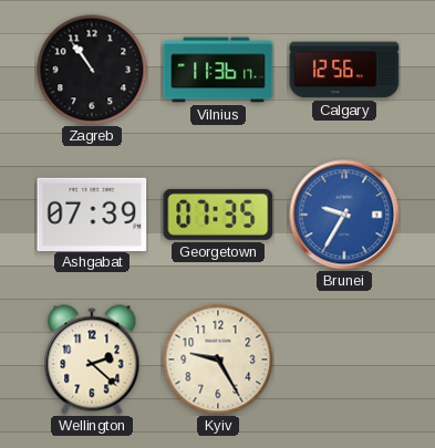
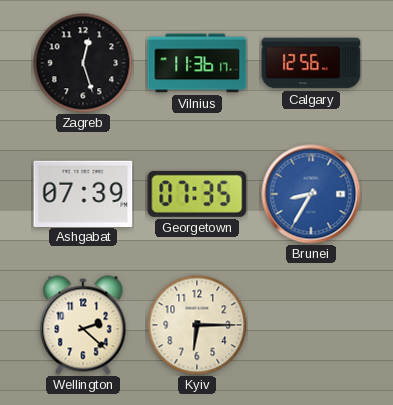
Zagreb: 10:54 -> 12:27 (83, 63)
Brunei: 9:35 -> 8:35 (311, 194)
Kyiv: 9:25 -> 6:15 (197, 325)
